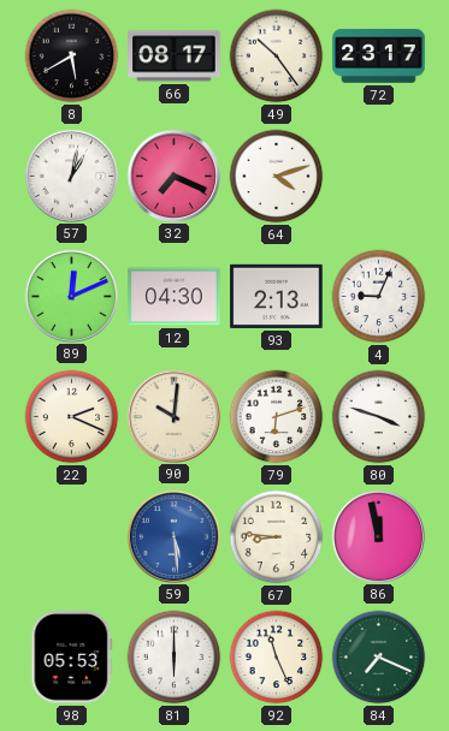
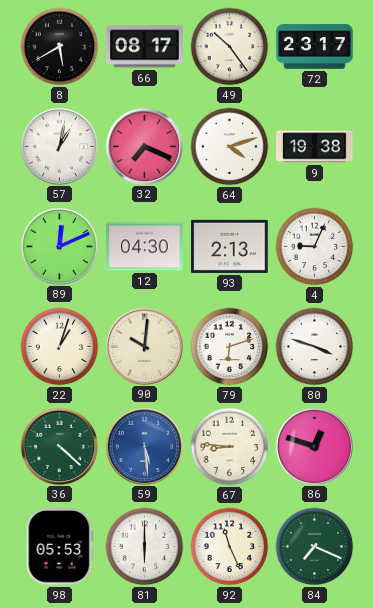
9: none -> 19:38 (315, 147)
22: 2:19 -> 1:03 (60, 347)
36: none -> 4:22 (59, 446)
86: 11:58 -> 12:48 (314, 446)
